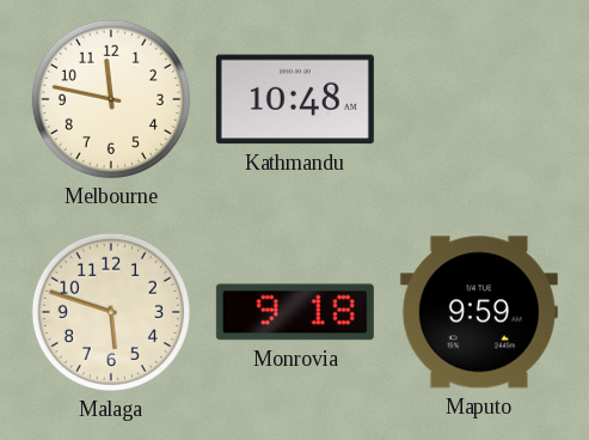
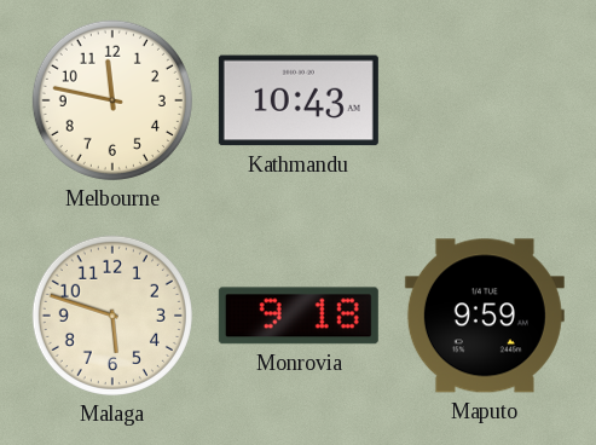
Kathmandu: 10:48 -> 10:43 (299, 100)
